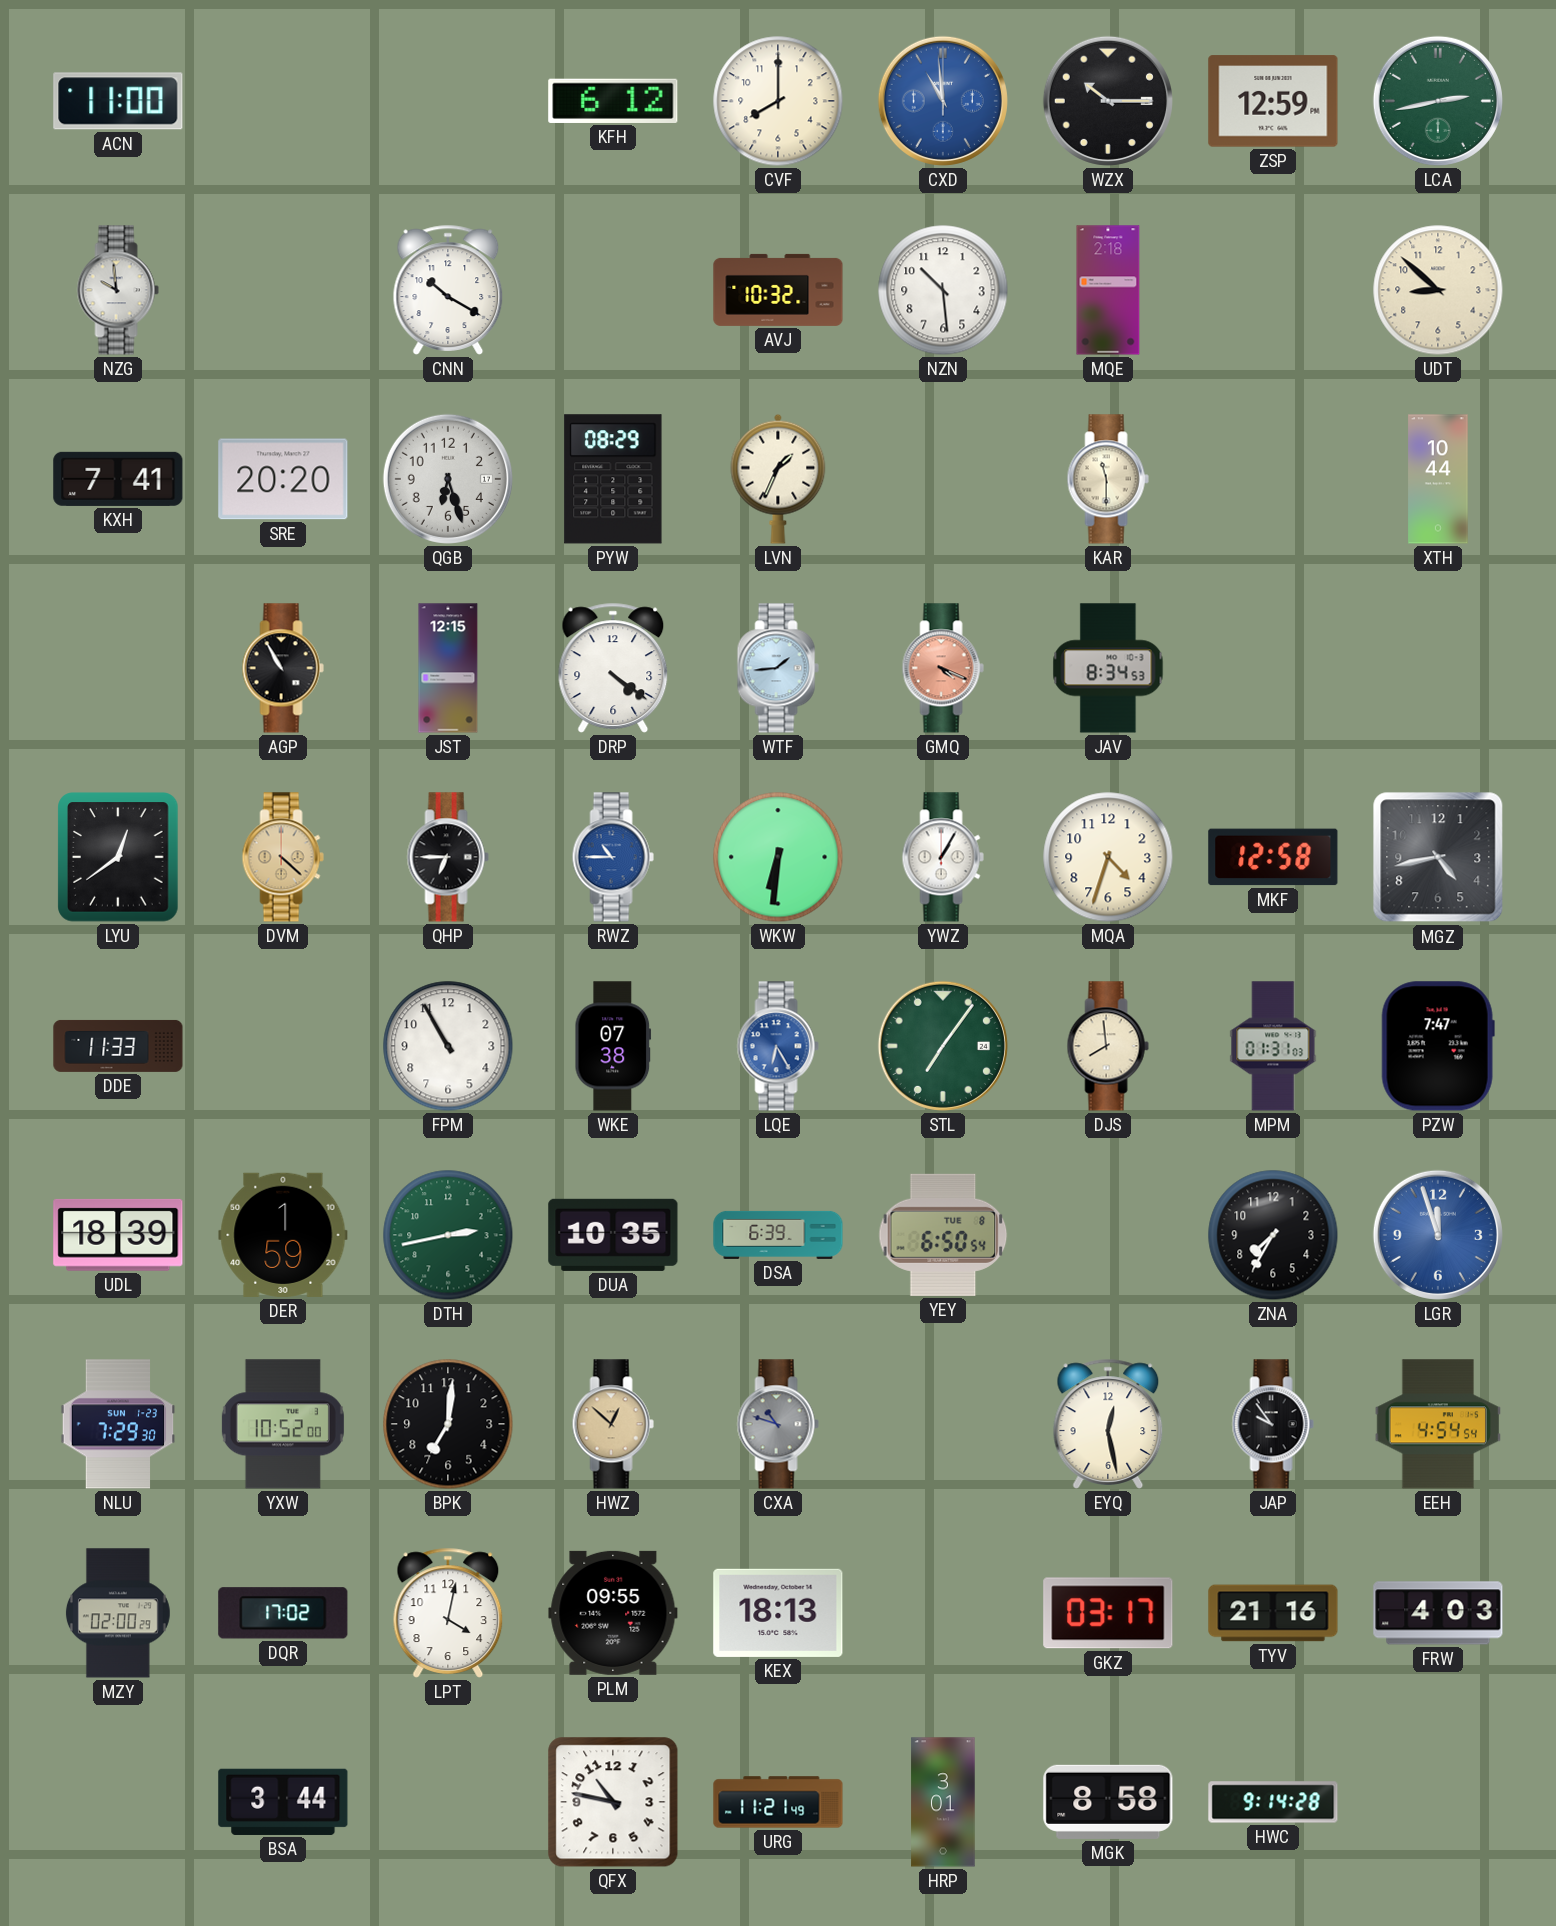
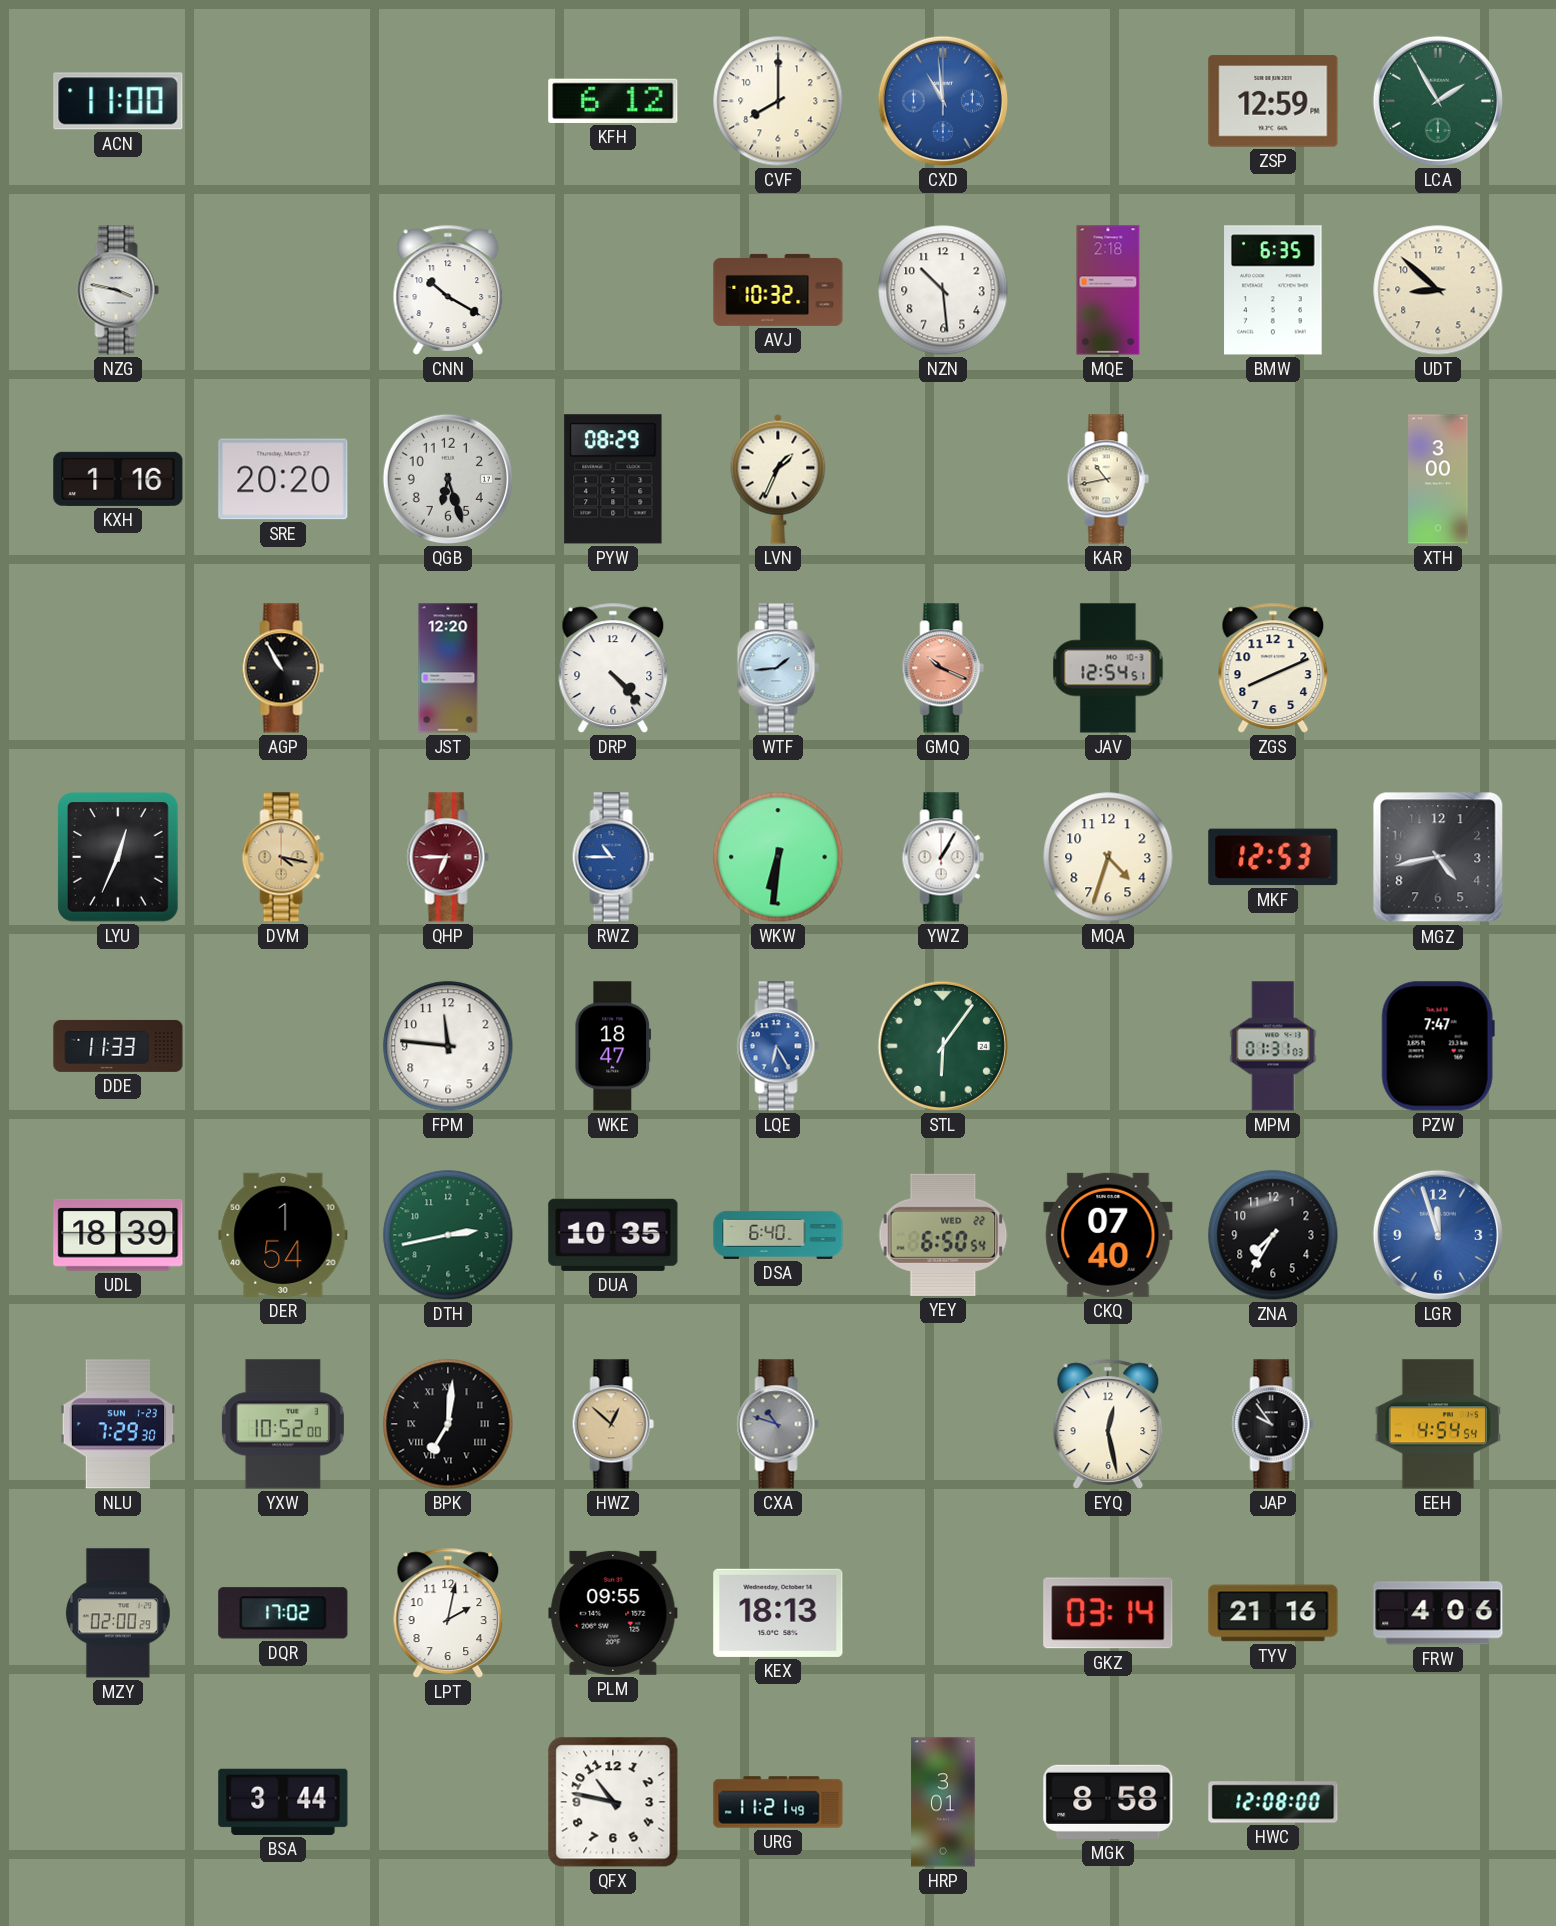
WZX: 10:15 -> none (1108, 101)
LCA: 2:43 -> 1:55 (1438, 101)
NZG: 9:59 -> 3:47 (118, 290)
BMW: none -> 6:35 (1273, 290)
KXH: 7:41 -> 1:16 (118, 479)
KAR: 11:30 -> 10:43 (1108, 479)
XTH: 10:44 -> 3:00 (1438, 479)
JST: 12:15 -> 12:20 (448, 668)
DRP: 4:21 -> 4:23 (613, 668)
GMQ: 4:19 -> 10:19 (943, 668)
JAV: 8:34 -> 12:54 (1108, 668)
ZGS: none -> 8:11 (1273, 668)
LYU: 12:39 -> 12:34 (118, 857)
DVM: 4:22 -> 4:17 (283, 857)
QHP dial: black -> burgundy (448, 857)
MKF: 12:58 -> 12:53 (1273, 857)
FPM: 10:55 -> 11:46 (448, 1046)
WKE: 07:38 -> 18:47 (613, 1046)
STL: 7:06 -> 6:06 (943, 1046)
DJS: 7:59 -> none (1108, 1046)
DER: 1:59 -> 1:54 (283, 1235)
DSA: 6:39 -> 6:40 (778, 1235)
YEY date: TUE 8 -> WED 22 (943, 1235)
CKQ: none -> 07:40 (1108, 1235)
BPK numerals: Arabic -> Roman (448, 1424)
LPT: 4:02 -> 2:02 (448, 1613)
GKZ: 03:17 -> 03:14 (1108, 1613)
FRW: 4:03 -> 4:06 (1438, 1613)
HWC: 9:14 -> 12:08 (1273, 1802)
